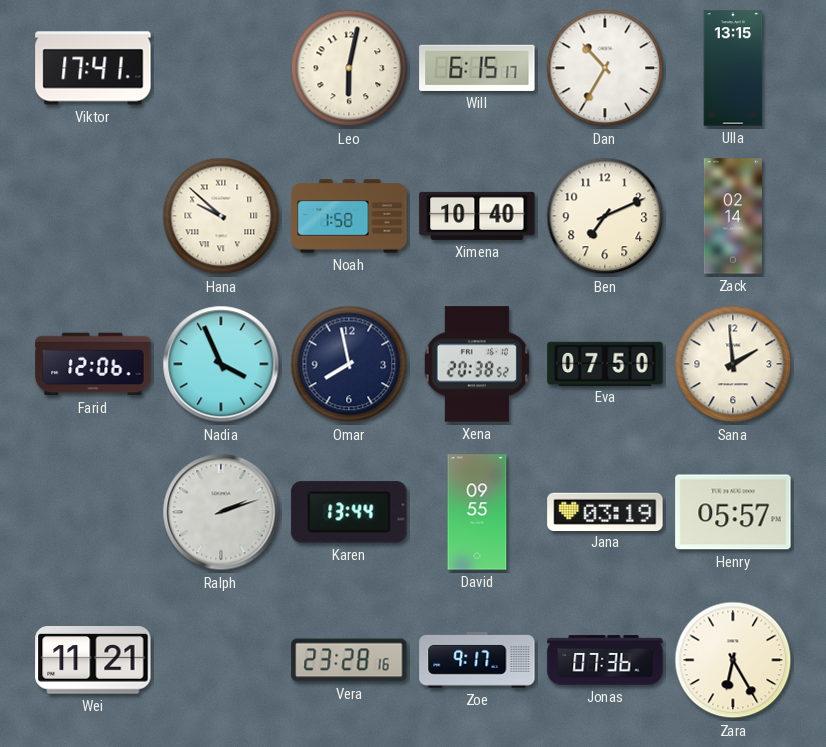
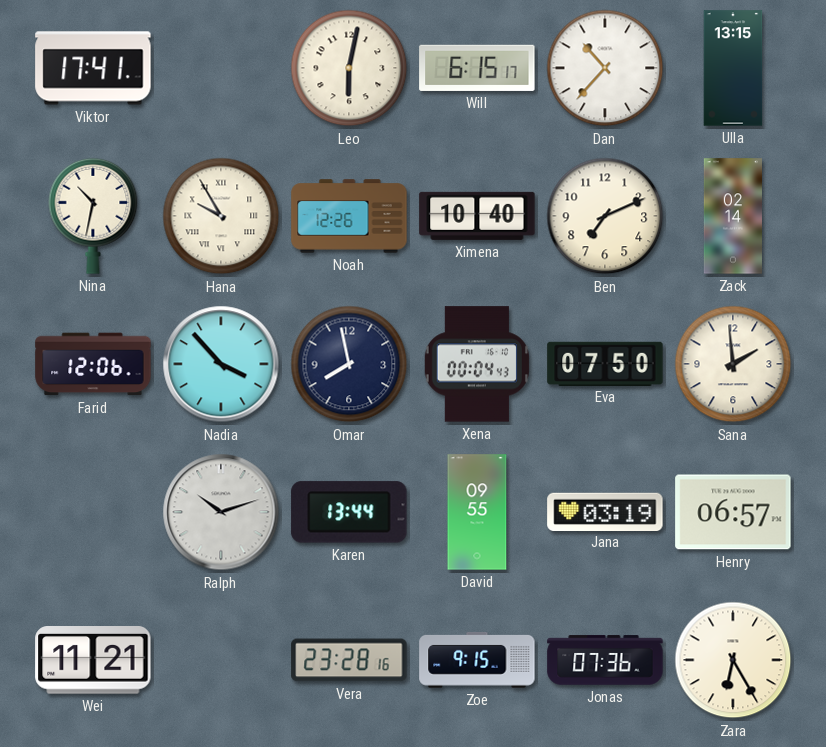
Dan: 10:35 -> 10:37 (605, 68)
Nina: none -> 10:32 (93, 216)
Hana: 9:52 -> 9:55 (221, 216)
Noah: 1:58 -> 12:26 (349, 216)
Nadia: 3:56 -> 3:53 (221, 364)
Xena: 20:38 -> 00:04 (477, 364)
Ralph: 2:12 -> 10:12 (221, 512)
Henry: 05:57 -> 06:57 (733, 512)
Zoe: 9:17 -> 9:15 (477, 660)
